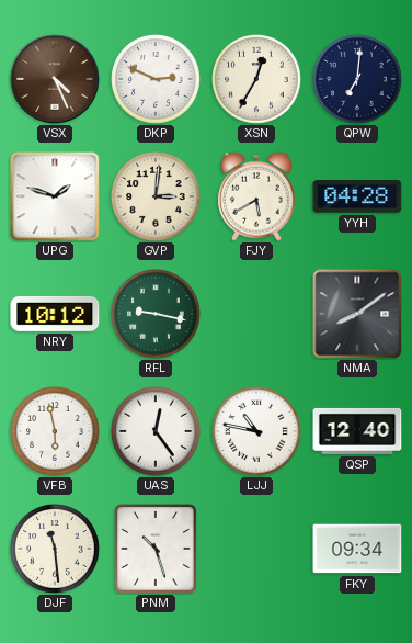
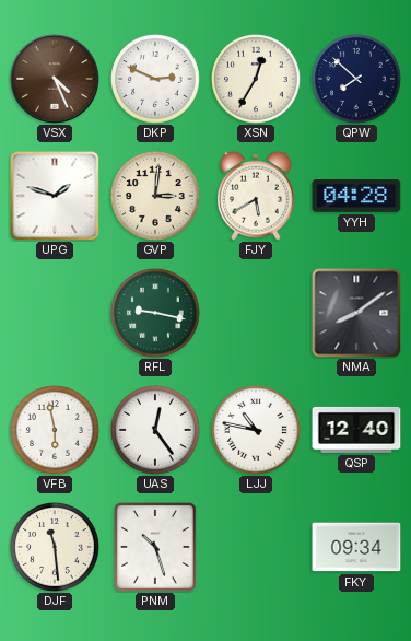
QPW: 7:01 -> 7:52 (356, 79)
NRY: 10:12 -> none (55, 314)
